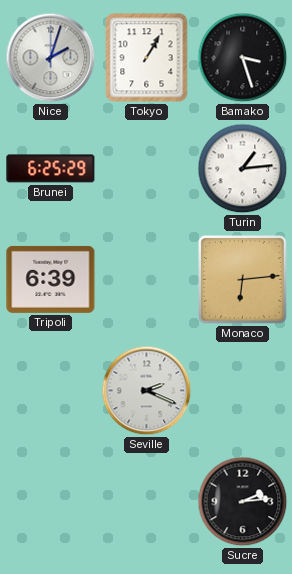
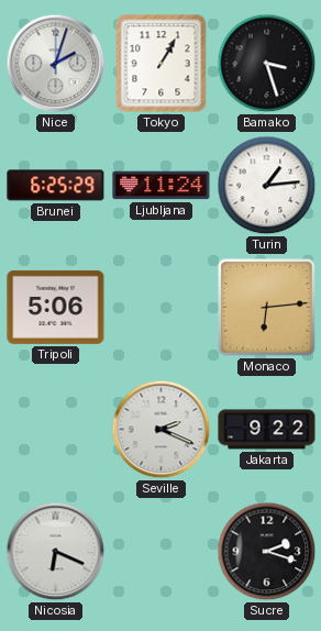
Ljubljana: none -> 11:24 (162, 186)
Tripoli: 6:39 -> 5:06 (56, 307)
Jakarta: none -> 9:22 (267, 430)
Nicosia: none -> 6:19 (56, 552)
Sucre: 2:14 -> 2:18 (267, 552)
